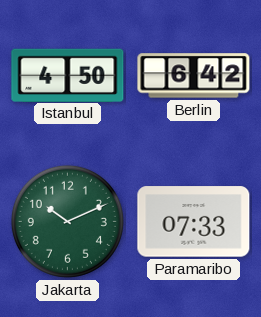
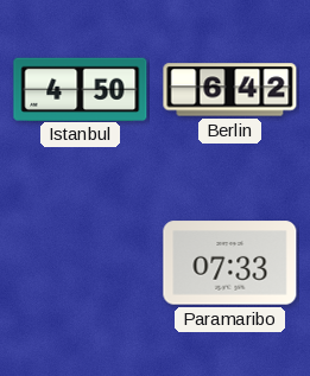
Jakarta: 10:11 -> none (67, 221)
